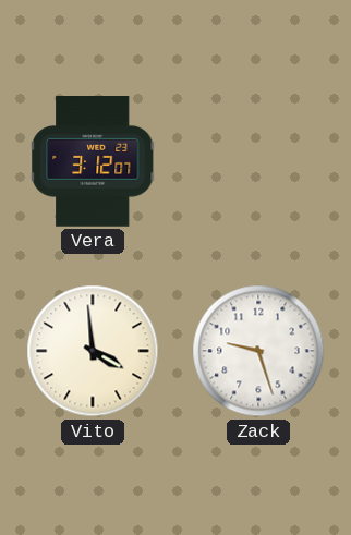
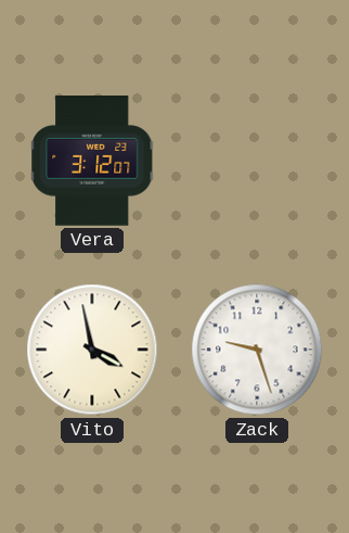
Vito: 3:59 -> 3:58 (92, 350)
